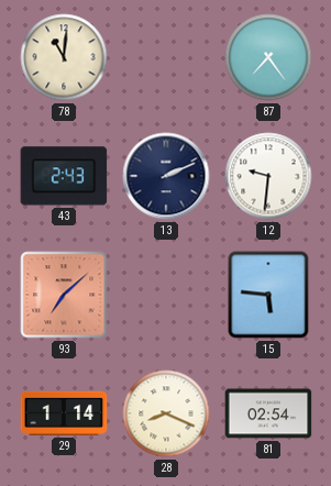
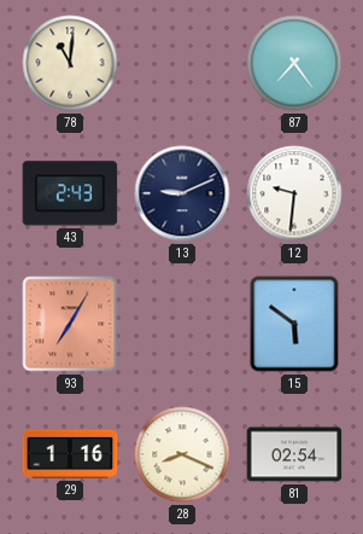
13: 2:11 -> 9:11 (182, 193)
93: 7:08 -> 7:05 (70, 324)
15: 5:46 -> 5:51 (294, 324)
29: 1:14 -> 1:16 (70, 454)
